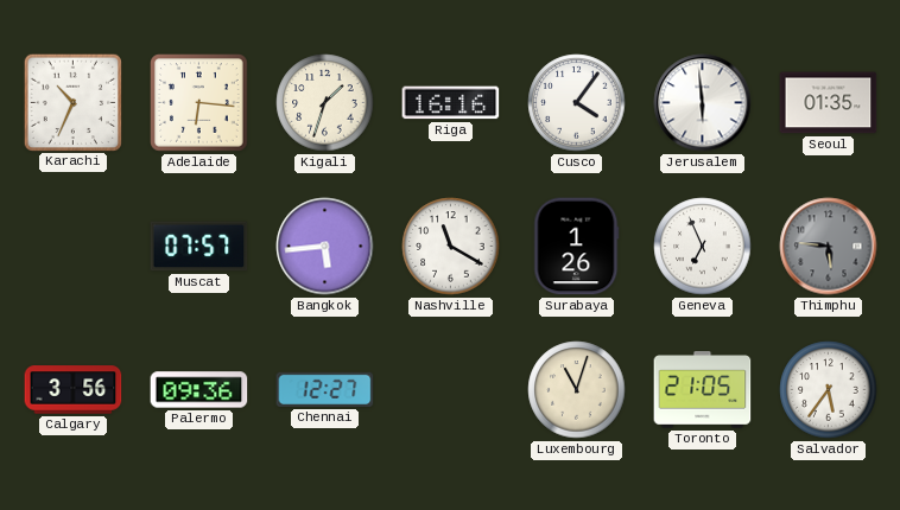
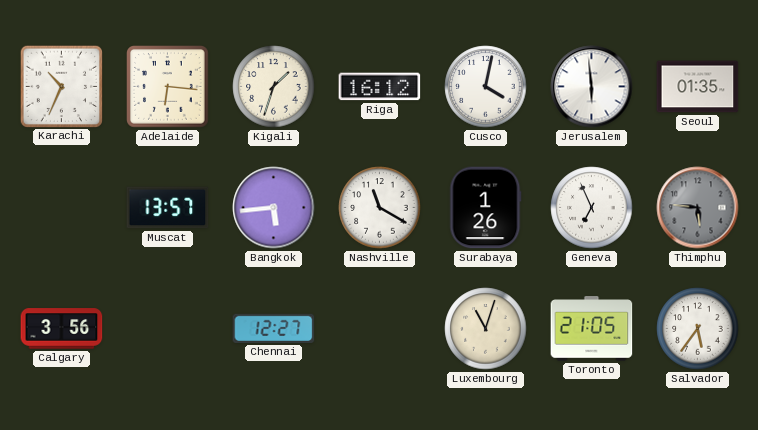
Riga: 16:16 -> 16:12 (380, 87)
Cusco: 4:06 -> 4:02 (486, 87)
Muscat: 07:57 -> 13:57 (168, 208)
Palermo: 09:36 -> none (199, 390)
